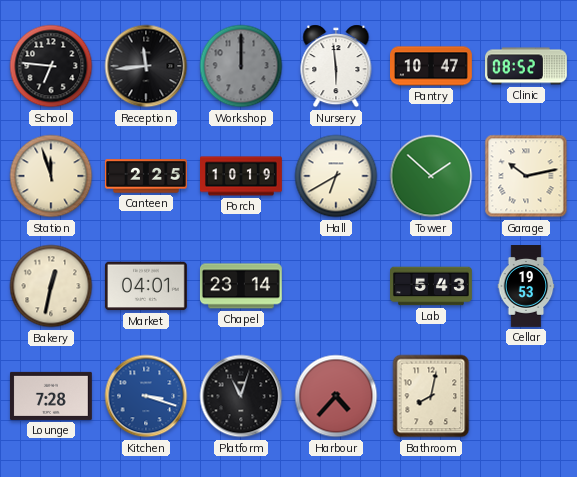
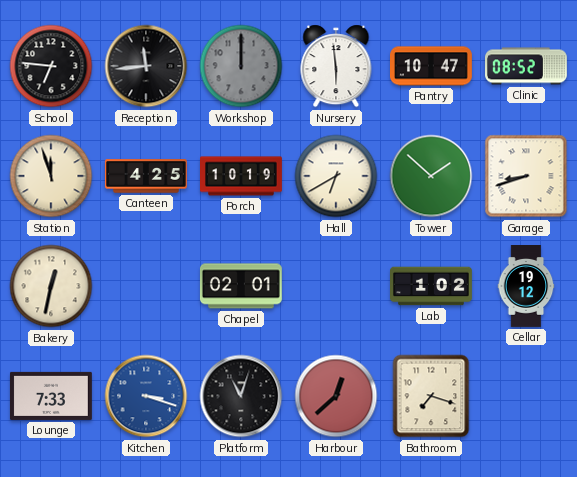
Canteen: 2:25 -> 4:25 (146, 176)
Garage: 10:13 -> 8:42 (526, 176)
Market: 04:01 -> none (146, 286)
Chapel: 23:14 -> 02:01 (241, 286)
Lab: 5:43 -> 1:02 (432, 286)
Cellar: 19:53 -> 19:12 (526, 287)
Lounge: 7:28 -> 7:33 (51, 396)
Harbour: 4:37 -> 12:38 (336, 396)
Bathroom: 8:02 -> 7:18 (431, 396)
